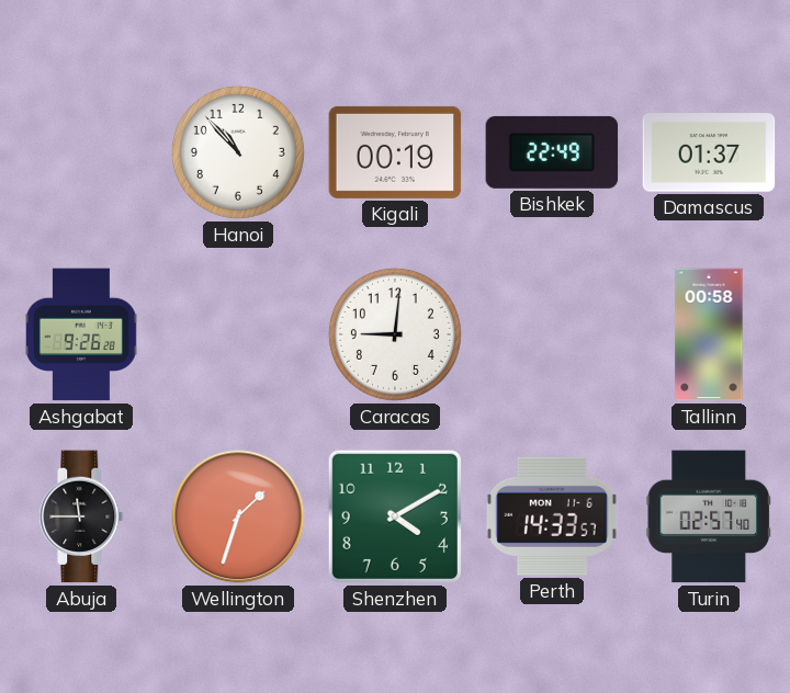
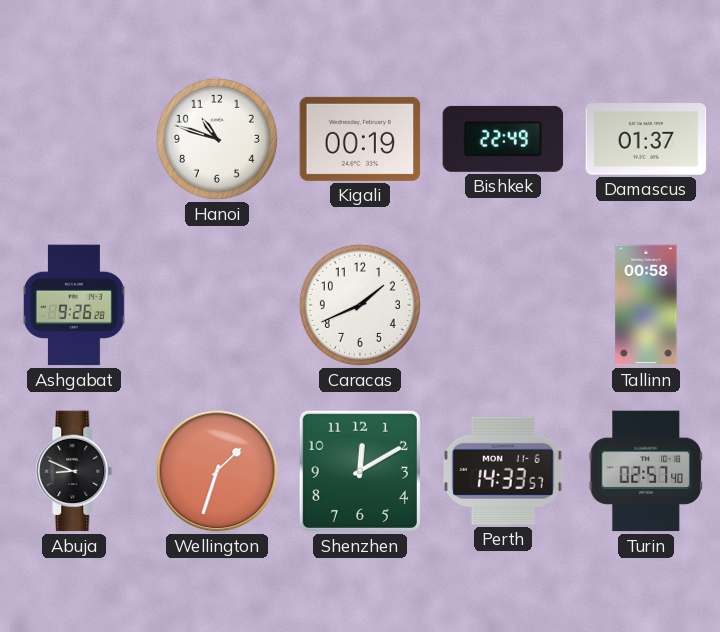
Hanoi: 10:53 -> 10:48 (217, 139)
Caracas: 9:01 -> 1:41 (360, 305)
Abuja: 11:45 -> 8:49 (74, 471)
Shenzhen: 4:10 -> 12:10 (360, 471)
